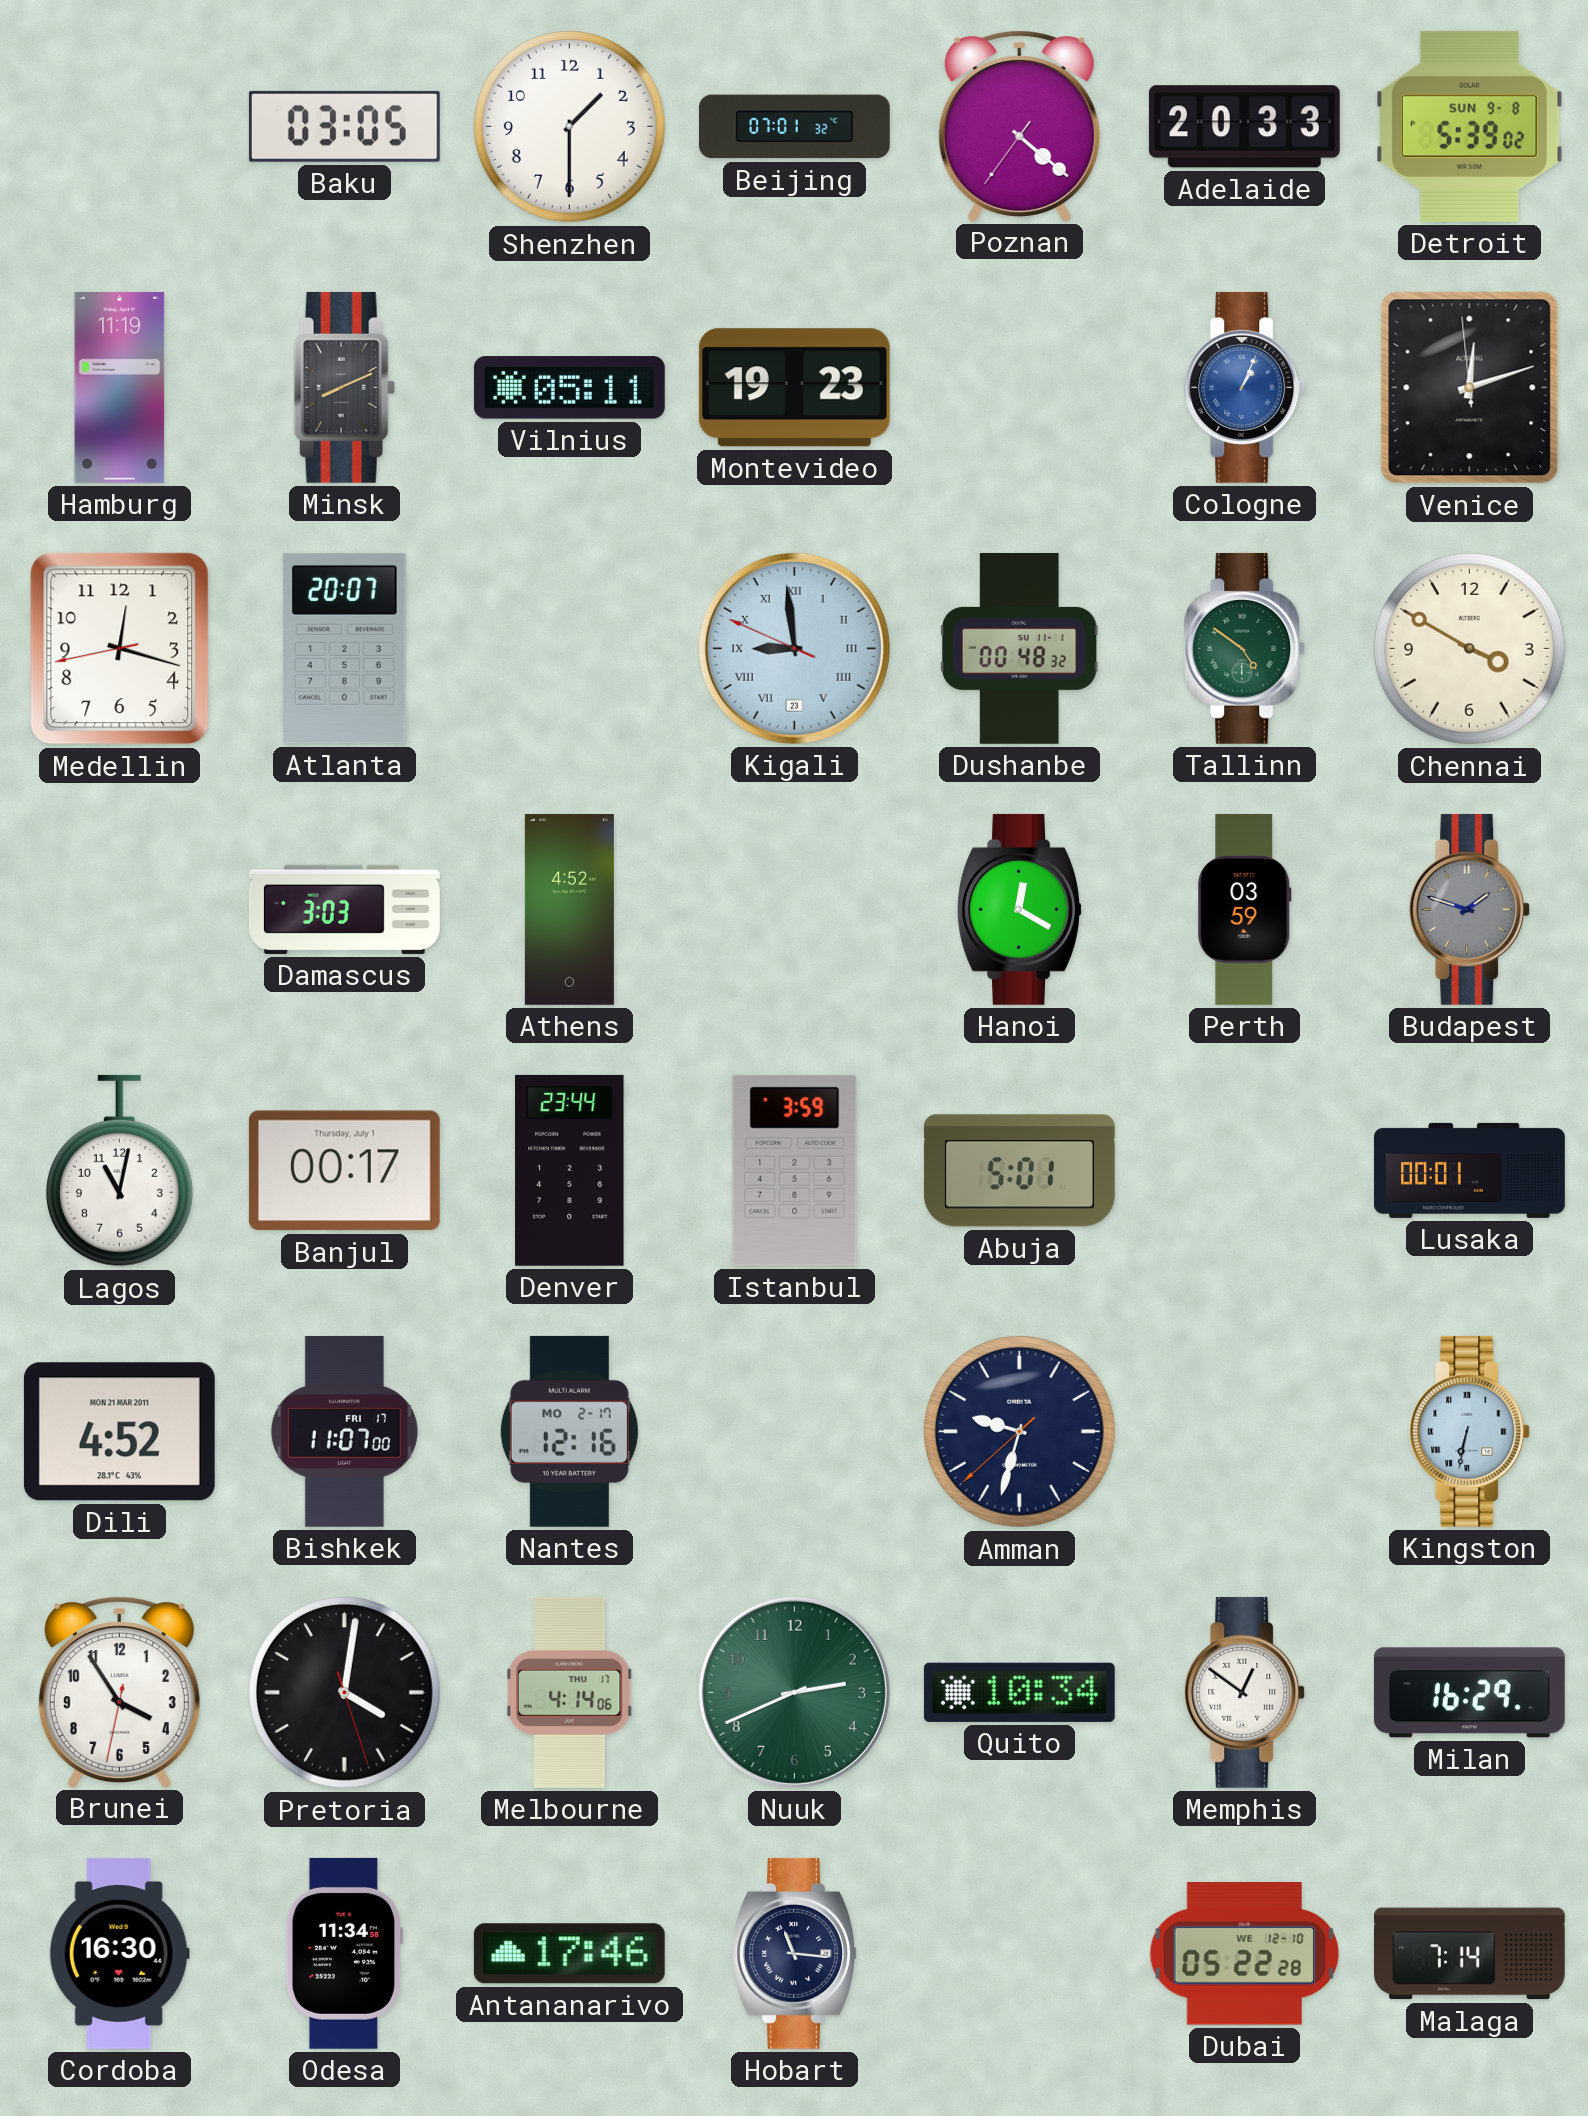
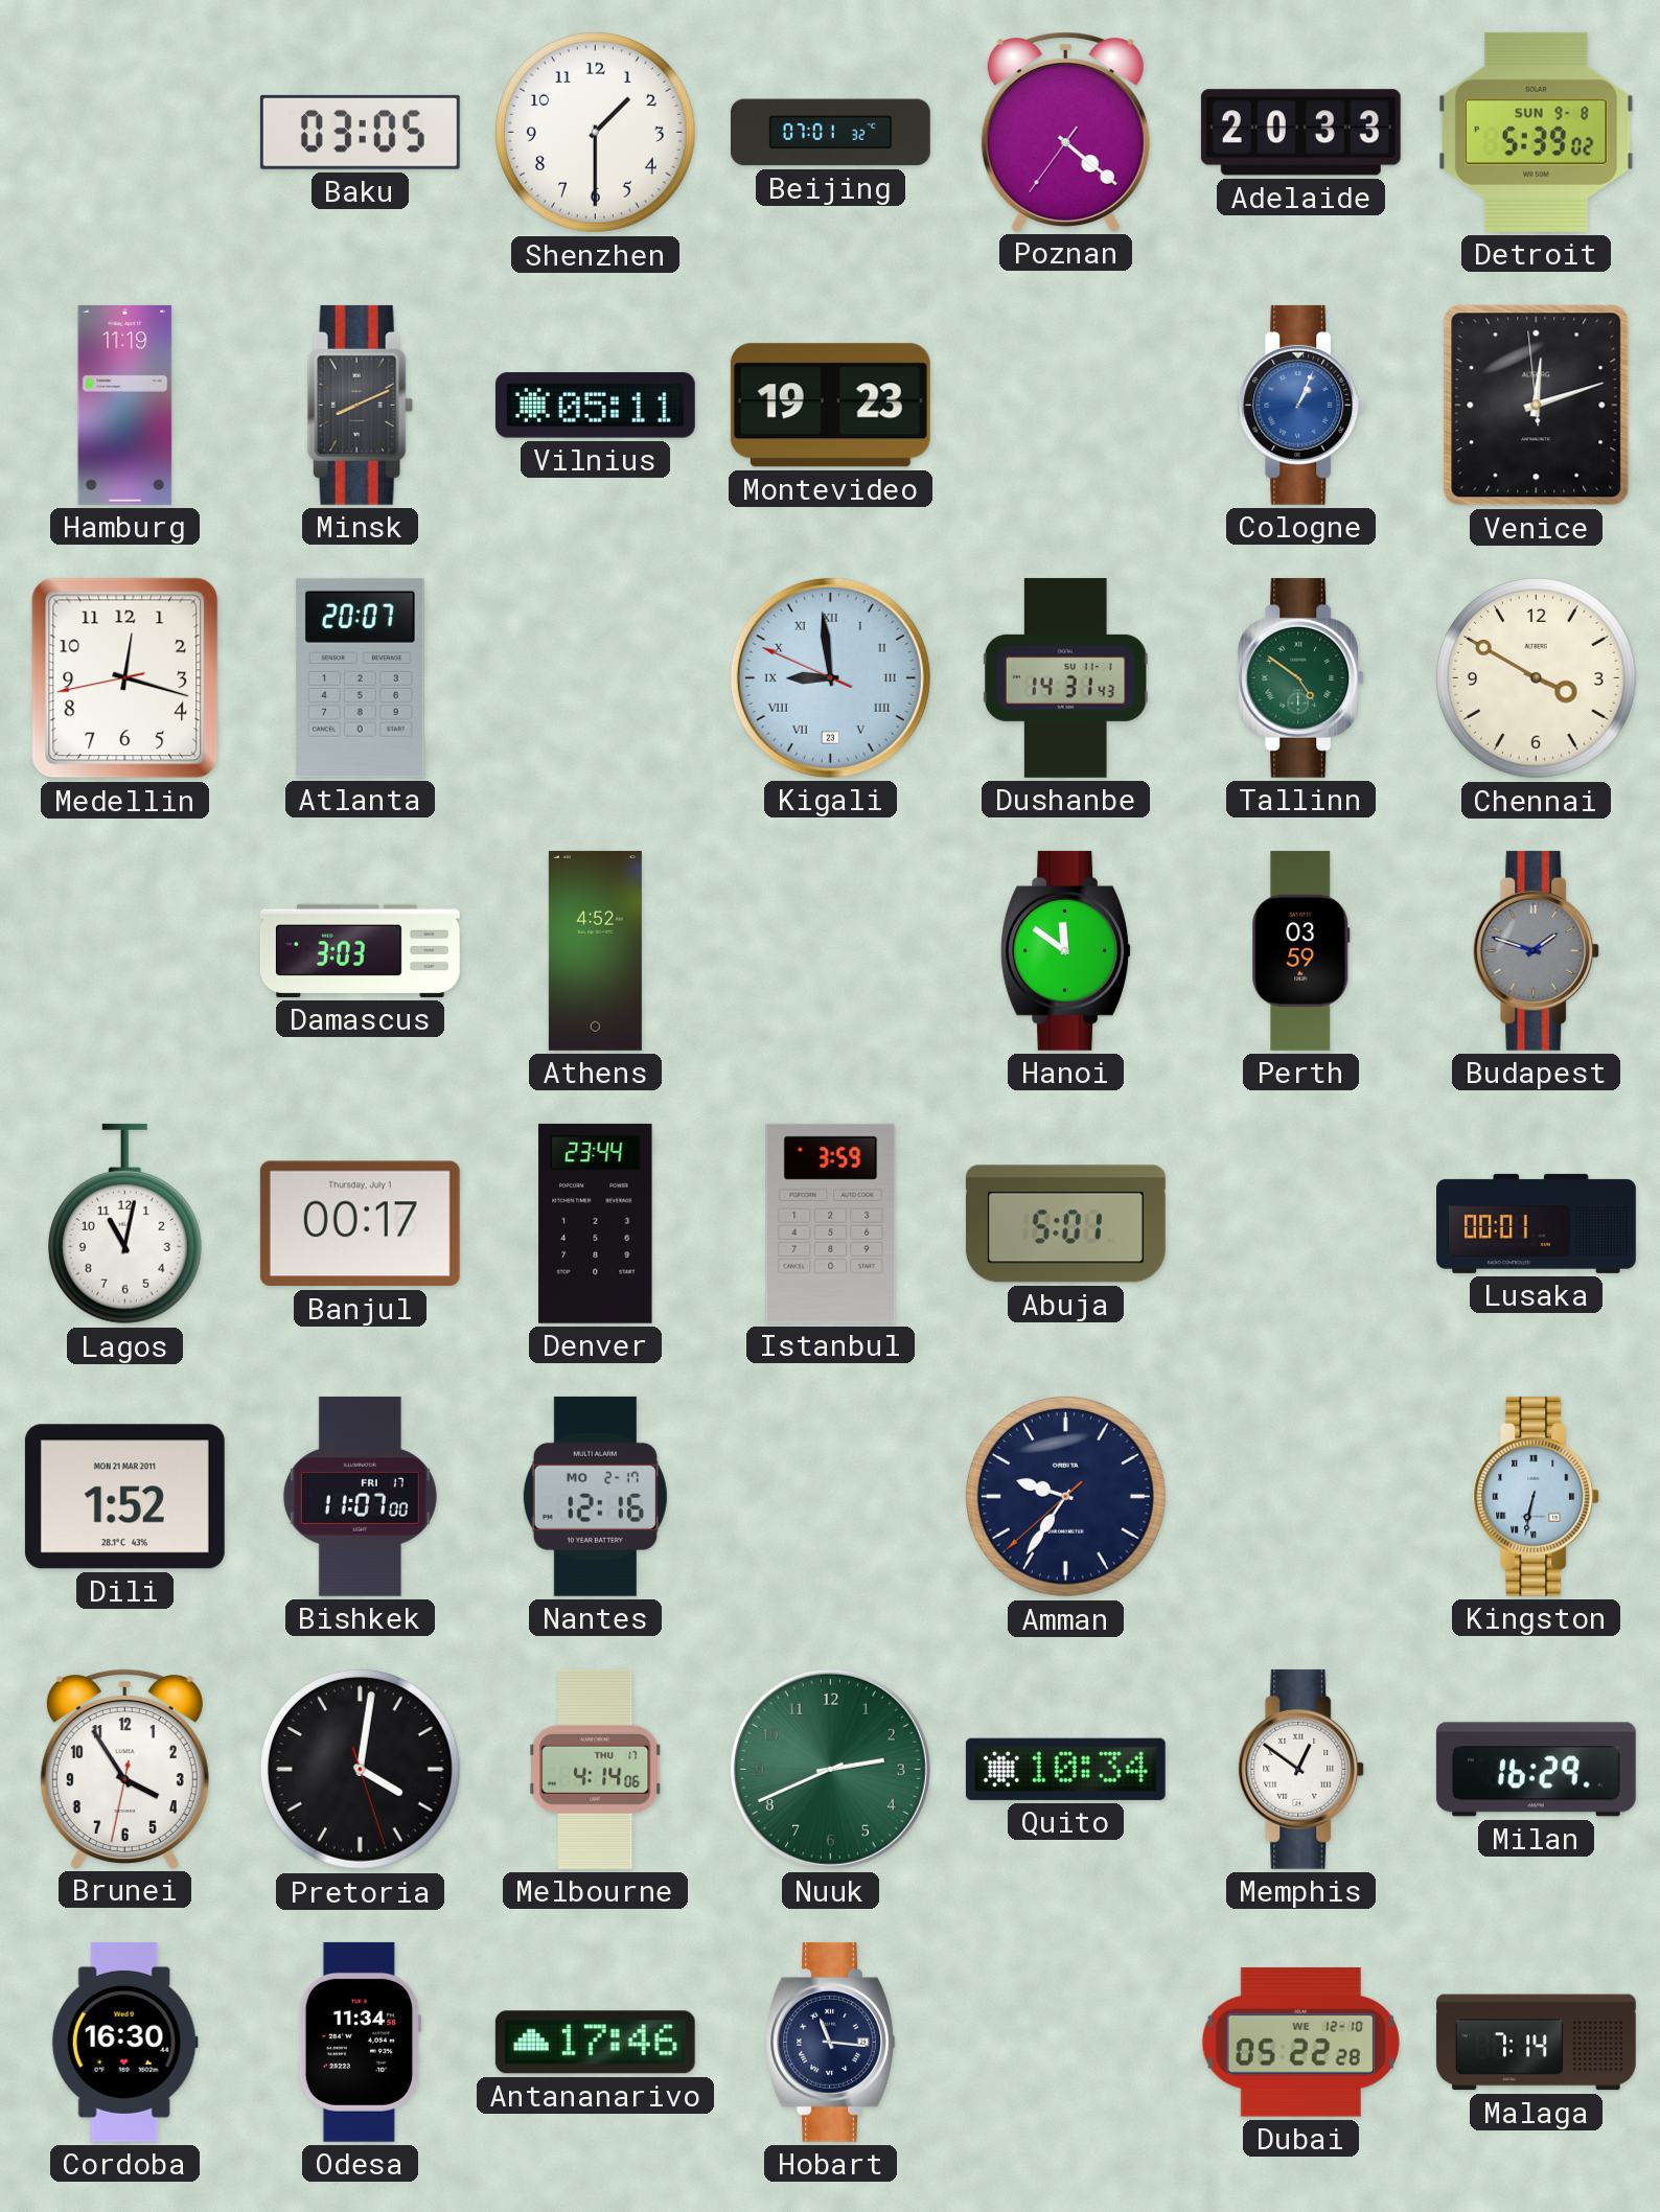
Dushanbe: 00:48 -> 14:31 (1065, 677)
Hanoi: 12:20 -> 11:51 (1065, 950)
Dili: 4:52 -> 1:52 (124, 1497)
Amman: 9:32 -> 9:35 (1065, 1496)
